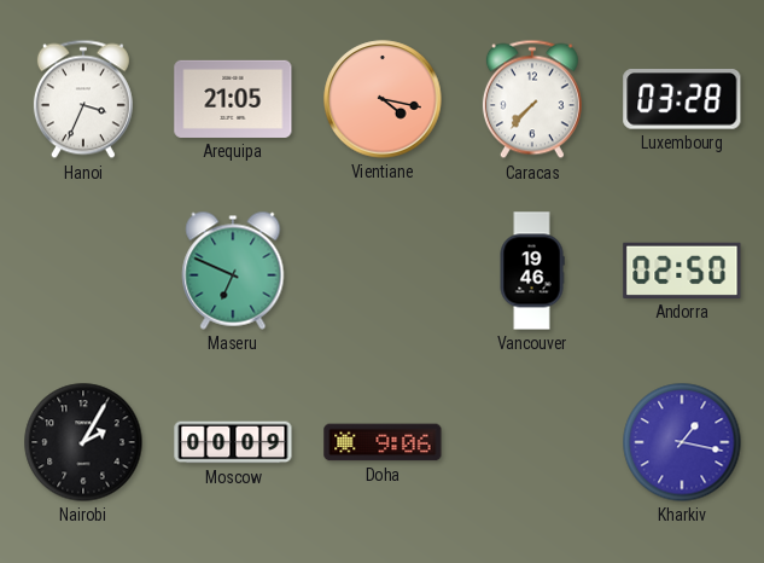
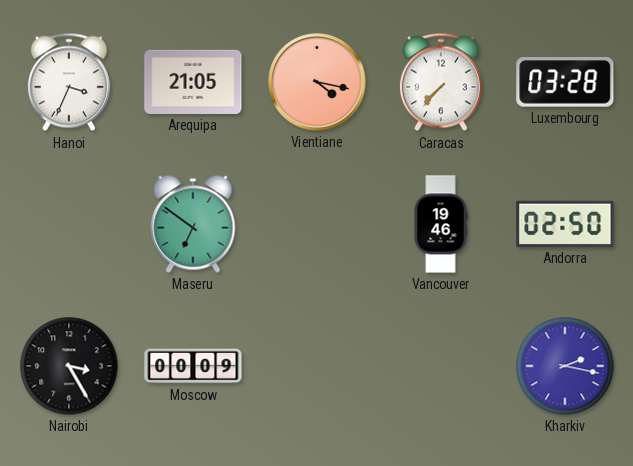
Maseru: 6:49 -> 6:51 (193, 224)
Nairobi: 2:05 -> 3:25 (69, 366)
Doha: 9:06 -> none (383, 442)
Kharkiv: 1:17 -> 2:17 (565, 366)
